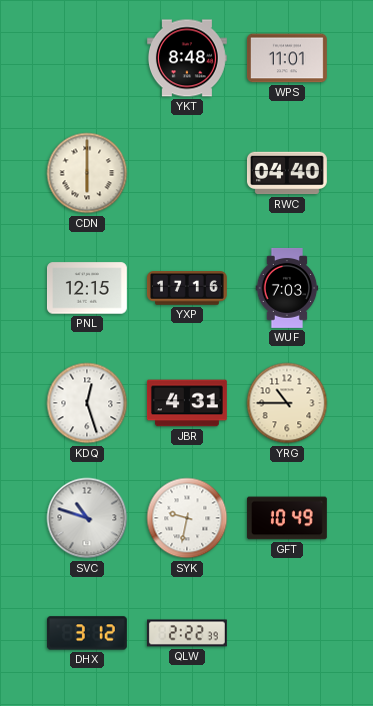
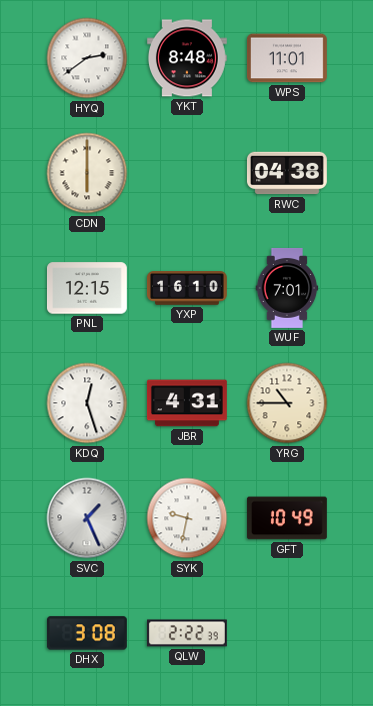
HYQ: none -> 2:39 (87, 58)
RWC: 04:40 -> 04:38 (287, 173)
YXP: 17:16 -> 16:10 (187, 288)
WUF: 7:03 -> 7:01 (287, 288)
SVC: 10:48 -> 1:26 (87, 518)
DHX: 3:12 -> 3:08 (87, 633)
